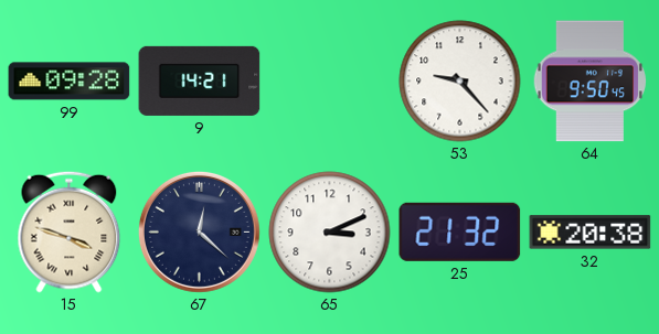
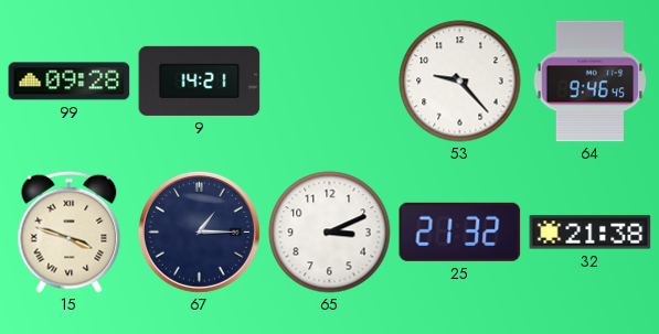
64: 9:50 -> 9:46 (589, 82)
67: 12:22 -> 1:15 (199, 231)
32: 20:38 -> 21:38 (591, 233)
